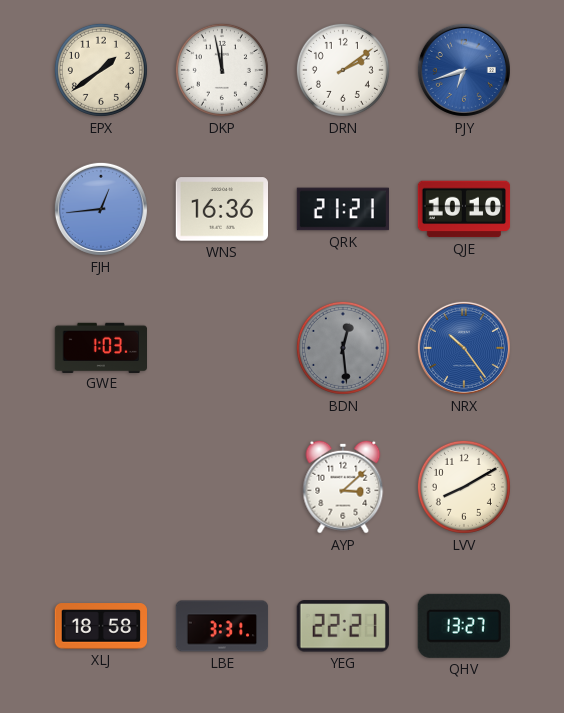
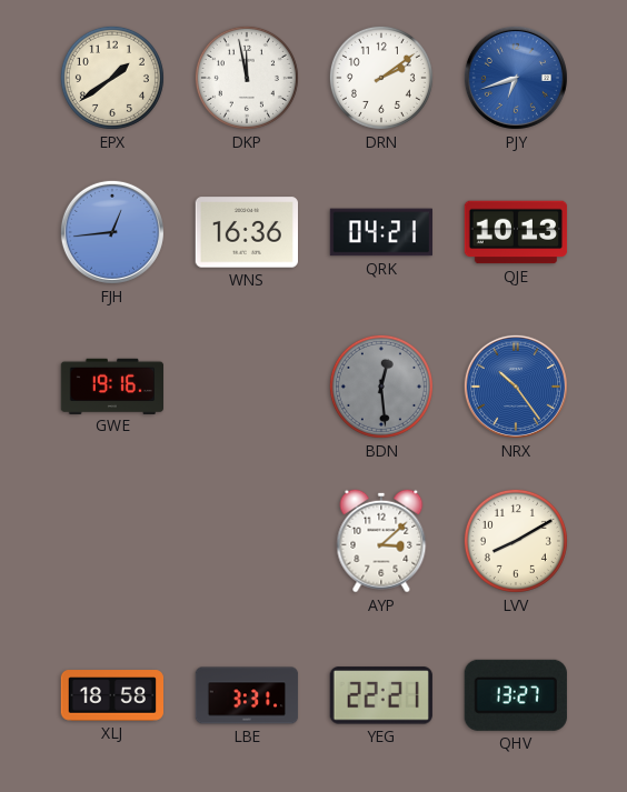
QRK: 21:21 -> 04:21 (381, 232)
QJE: 10:10 -> 10:13 (516, 232)
GWE: 1:03 -> 19:16 (111, 385)
